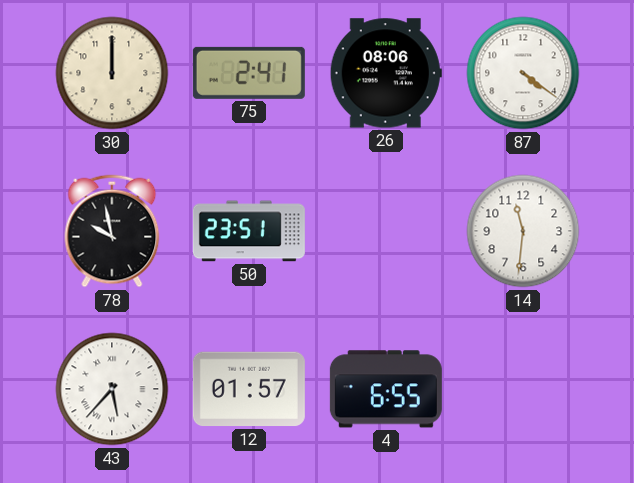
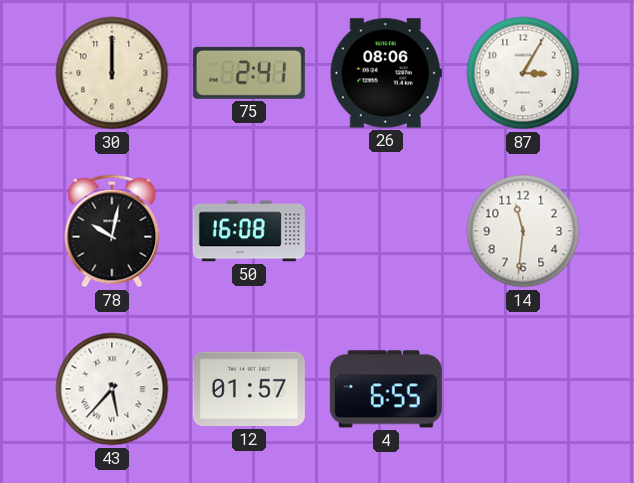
87: 4:21 -> 3:05 (523, 73)
78: 9:58 -> 10:02 (112, 231)
50: 23:51 -> 16:08 (249, 231)
